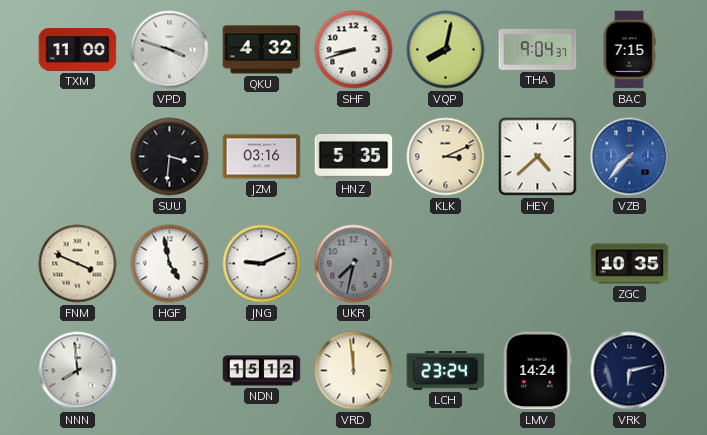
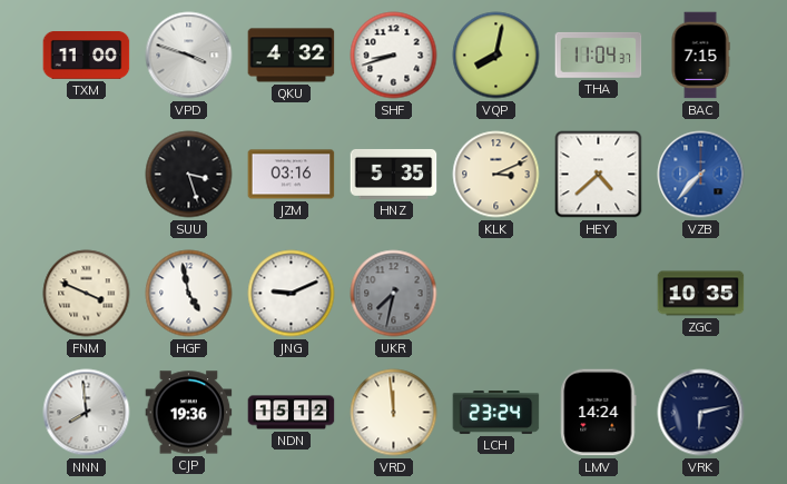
THA: 9:04 -> 11:04 (599, 55)
SUU: 3:31 -> 3:27 (189, 175)
CJP: none -> 19:36 (189, 413)
